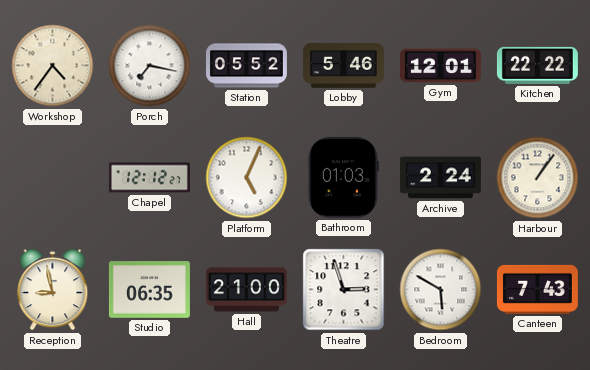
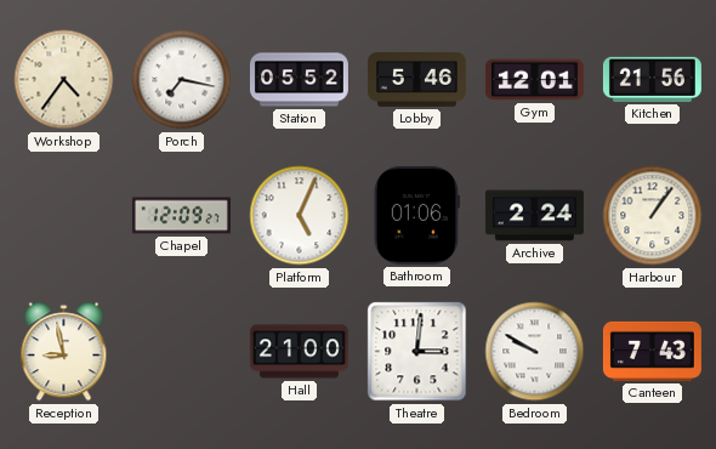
Kitchen: 22:22 -> 21:56 (652, 79)
Chapel: 12:12 -> 12:09 (181, 216)
Bathroom: 01:03 -> 01:06 (416, 215)
Studio: 06:35 -> none (149, 290)
Theatre: 2:57 -> 3:01 (417, 352)
Bedroom: 5:50 -> 9:50 (535, 352)
